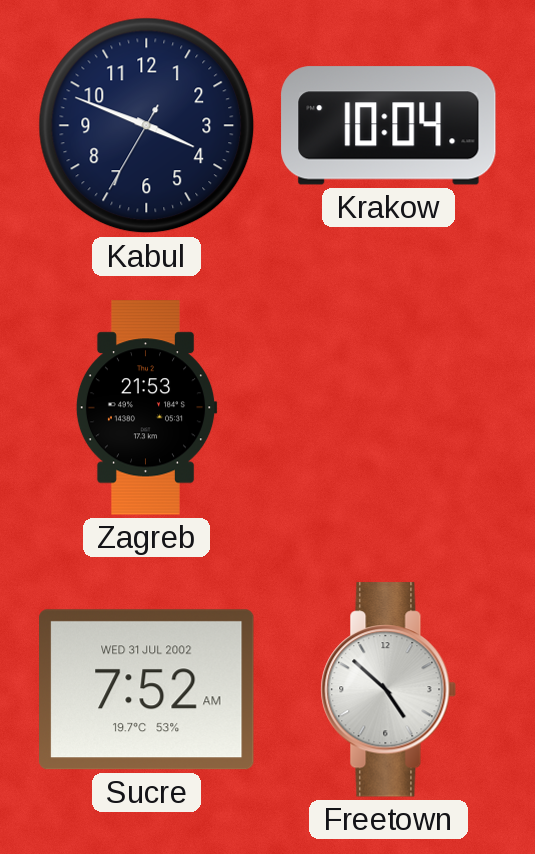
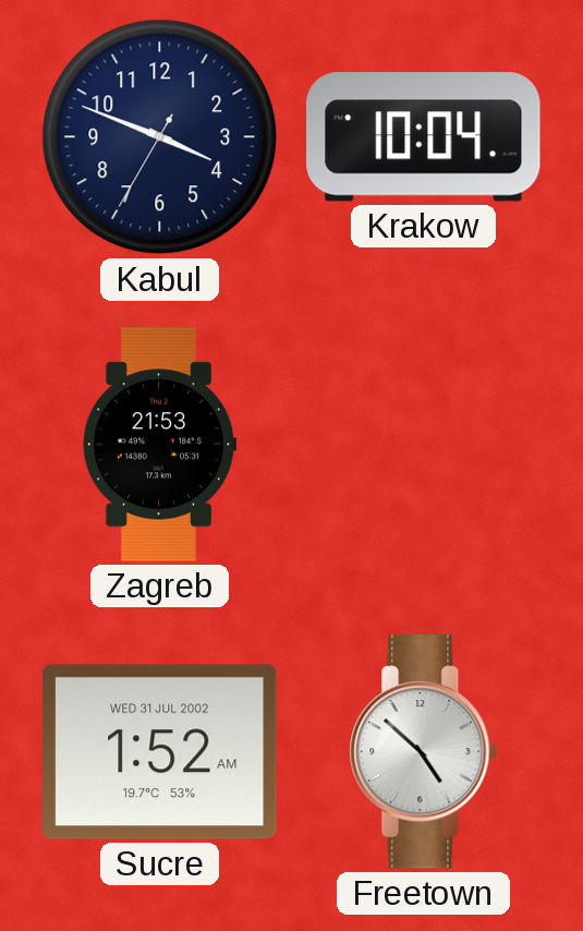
Sucre: 7:52 -> 1:52 (160, 752)
